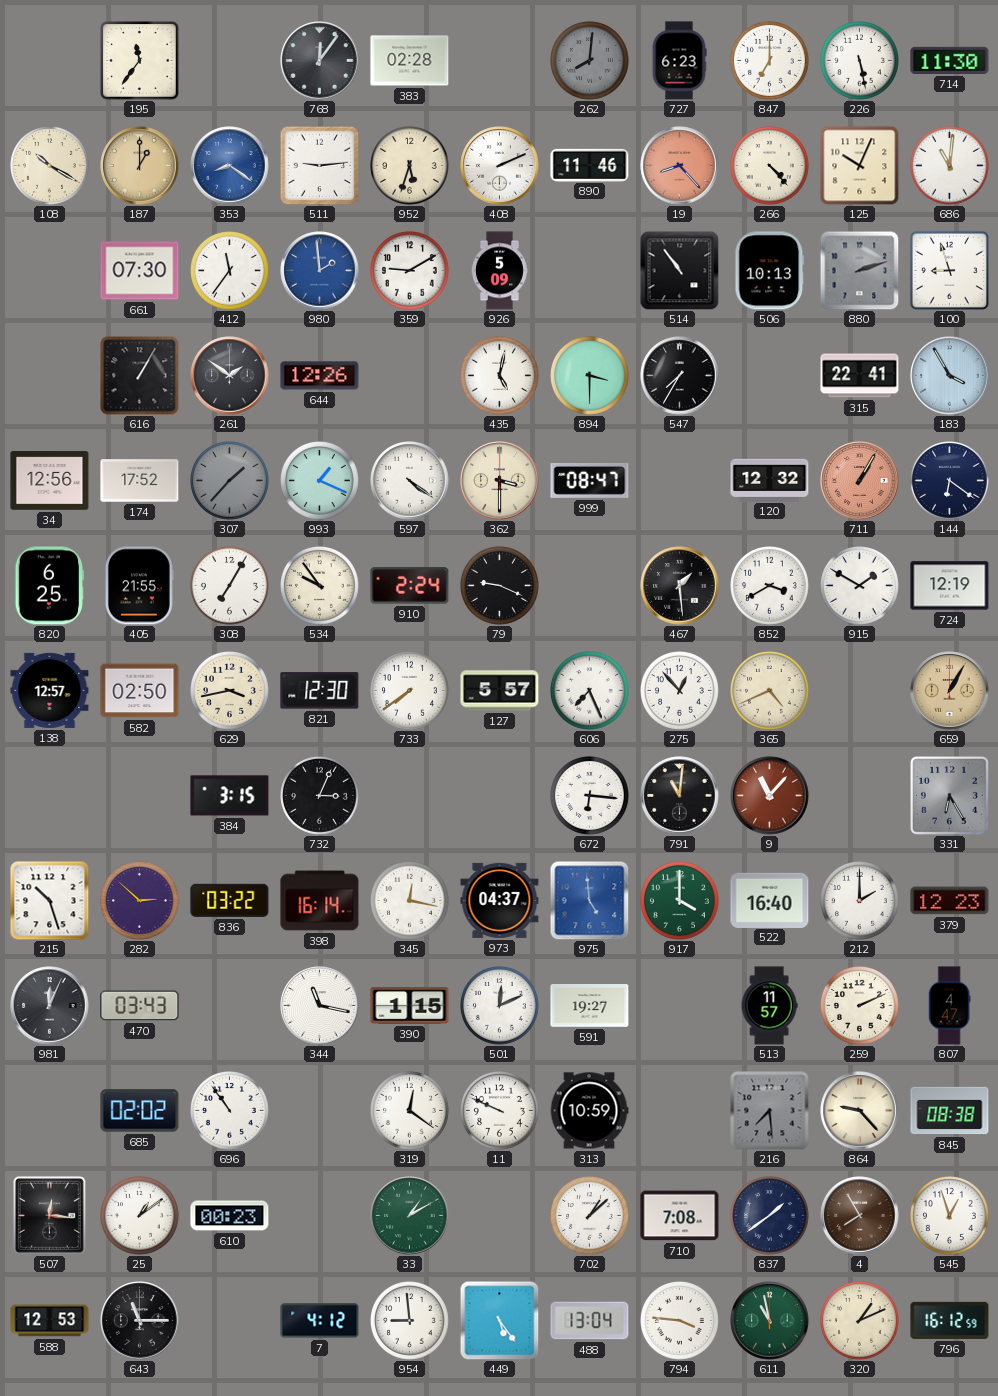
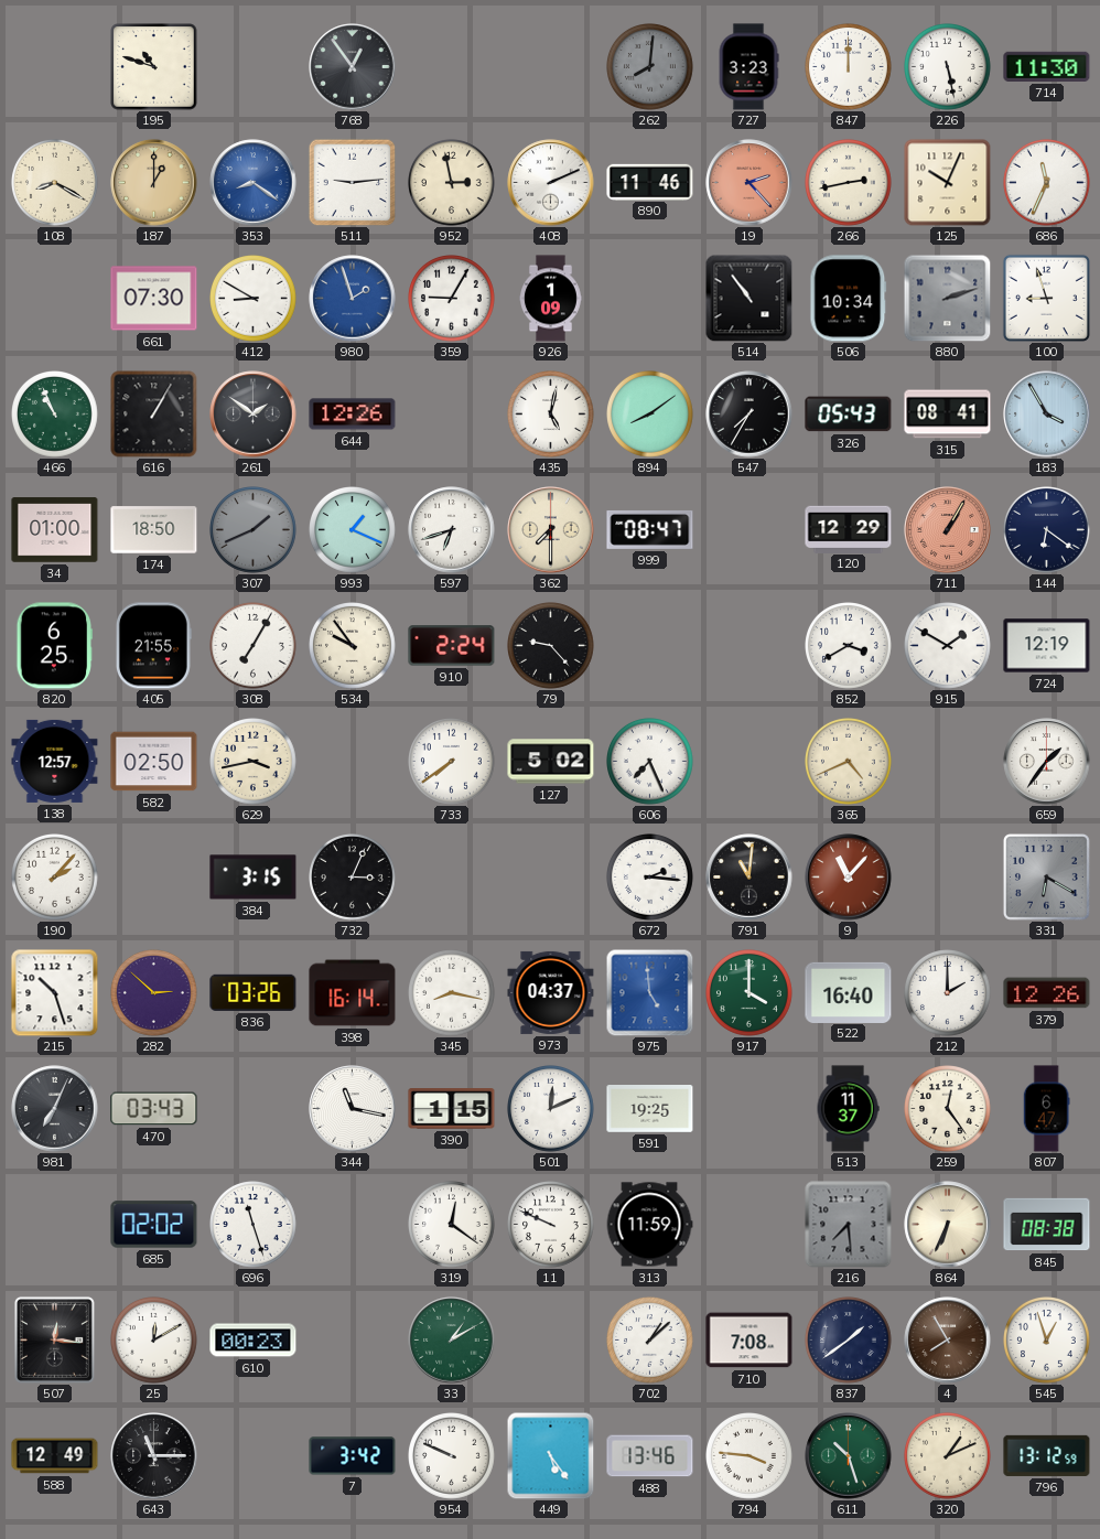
195: 11:36 -> 10:48 (154, 67)
768: 12:06 -> 12:54 (353, 67)
383: 02:28 -> none (410, 61)
727: 6:23 -> 3:23 (748, 67)
847: 7:00 -> 12:00 (849, 67)
108: 10:20 -> 8:20 (55, 183)
952: 5:33 -> 2:58 (452, 183)
19: 8:23 -> 2:23 (749, 183)
266: 4:23 -> 2:43 (849, 183)
686: 11:01 -> 11:34 (1047, 183)
412: 11:36 -> 8:50 (254, 299)
980: 1:59 -> 1:57 (353, 299)
359: 9:10 -> 9:05 (452, 299)
926: 5:09 -> 1:09 (551, 299)
506: 10:13 -> 10:34 (849, 299)
466: none -> 10:56 (55, 415)
894: 3:30 -> 8:09 (650, 415)
326: none -> 05:43 (849, 415)
315: 22:41 -> 08:41 (948, 415)
34: 12:56 -> 01:00 (55, 530)
174: 17:52 -> 18:50 (154, 530)
307: 1:37 -> 1:41 (254, 530)
597: 4:21 -> 6:42 (452, 530)
362: 3:30 -> 7:30 (551, 530)
120: 12:32 -> 12:29 (849, 529)
79: 9:19 -> 9:23 (551, 646)
467: 1:29 -> none (680, 586)
821: 12:30 -> none (320, 691)
127: 5:57 -> 5:02 (551, 762)
275: 12:53 -> none (680, 691)
659: 1:05 -> 1:36 (1047, 762)
659 dial: champagne -> white (1047, 762)
190: none -> 2:07 (55, 878)
672: 6:16 -> 2:16 (650, 878)
331: 6:25 -> 6:20 (1046, 876)
836: 03:22 -> 03:26 (254, 992)
345: 12:17 -> 8:17 (452, 993)
379: 12:23 -> 12:26 (1047, 993)
981: 12:04 -> 7:04 (55, 1109)
591: 19:27 -> 19:25 (650, 1109)
513: 11:57 -> 11:37 (848, 1109)
259: 2:11 -> 12:24 (948, 1109)
807: 4:47 -> 6:47 (1046, 1109)
696: 10:54 -> 11:27 (254, 1225)
313: 10:59 -> 11:59 (649, 1225)
864: 9:23 -> 6:34 (948, 1225)
25: 1:09 -> 12:10 (154, 1341)
588: 12:53 -> 12:49 (55, 1456)
7: 4:12 -> 3:42 (353, 1456)
954: 8:59 -> 9:49 (452, 1456)
488: 13:04 -> 13:46 (650, 1456)
611: 10:58 -> 10:27 (849, 1456)
796: 16:12 -> 13:12 (1047, 1455)
